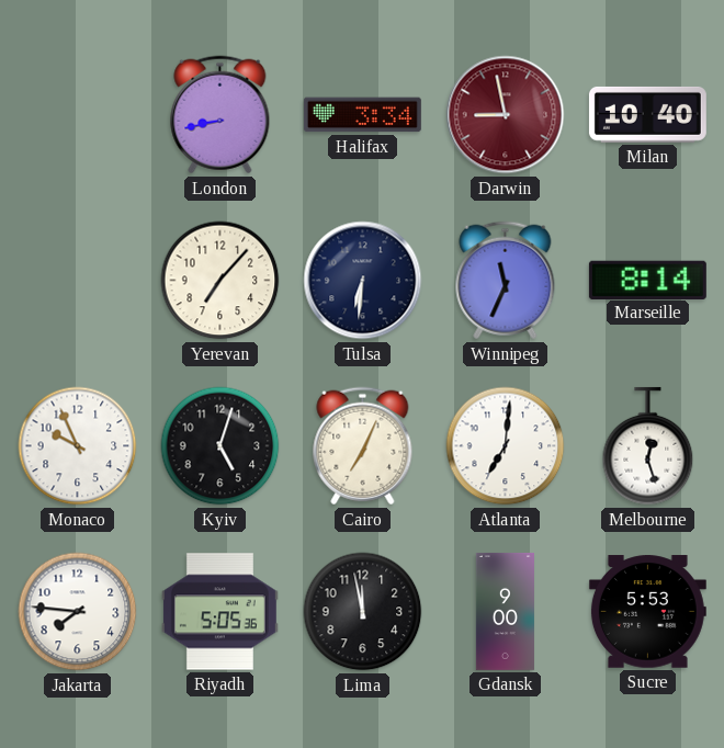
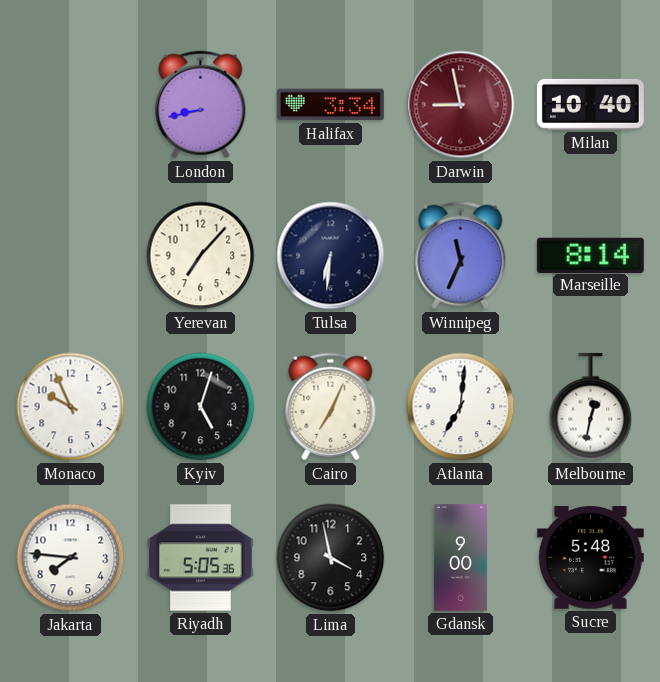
Melbourne: 12:27 -> 12:32 (591, 407)
Lima: 11:58 -> 3:58 (331, 558)
Sucre: 5:53 -> 5:48 (590, 558)
